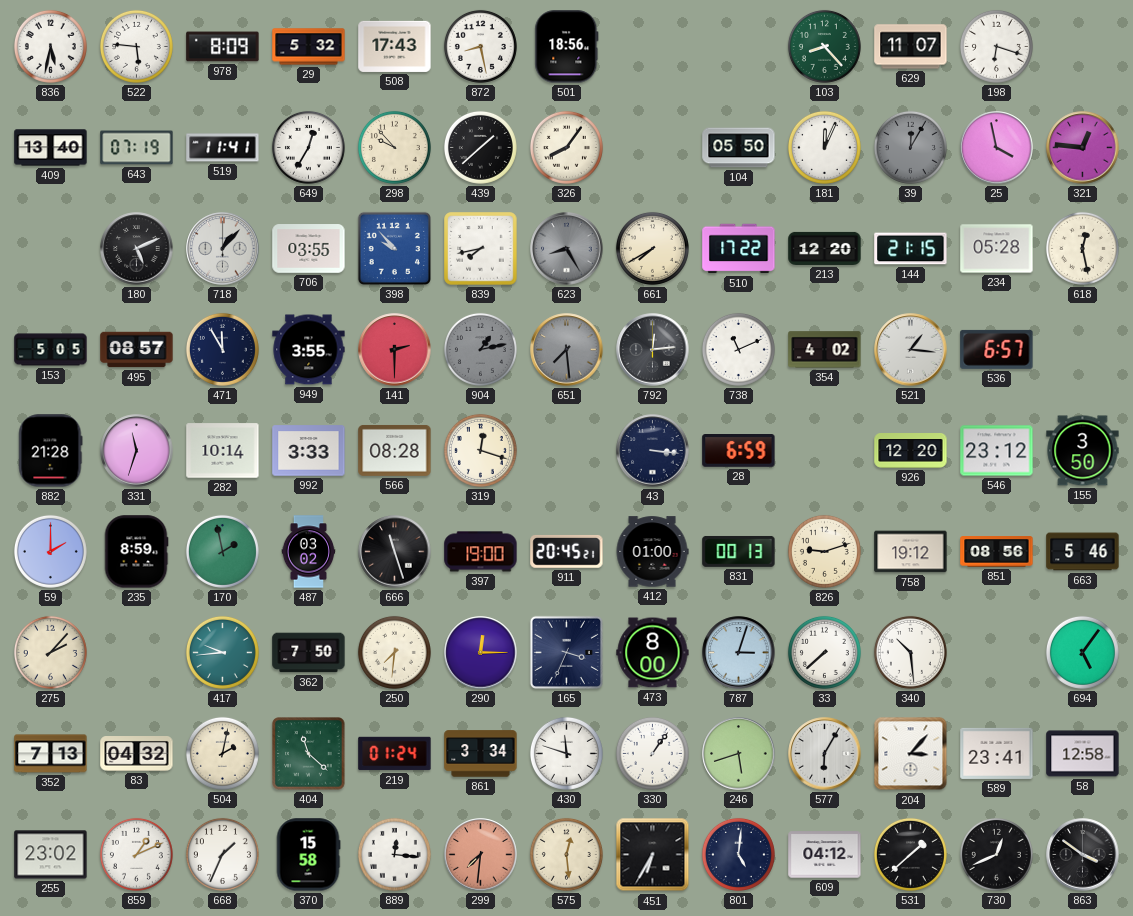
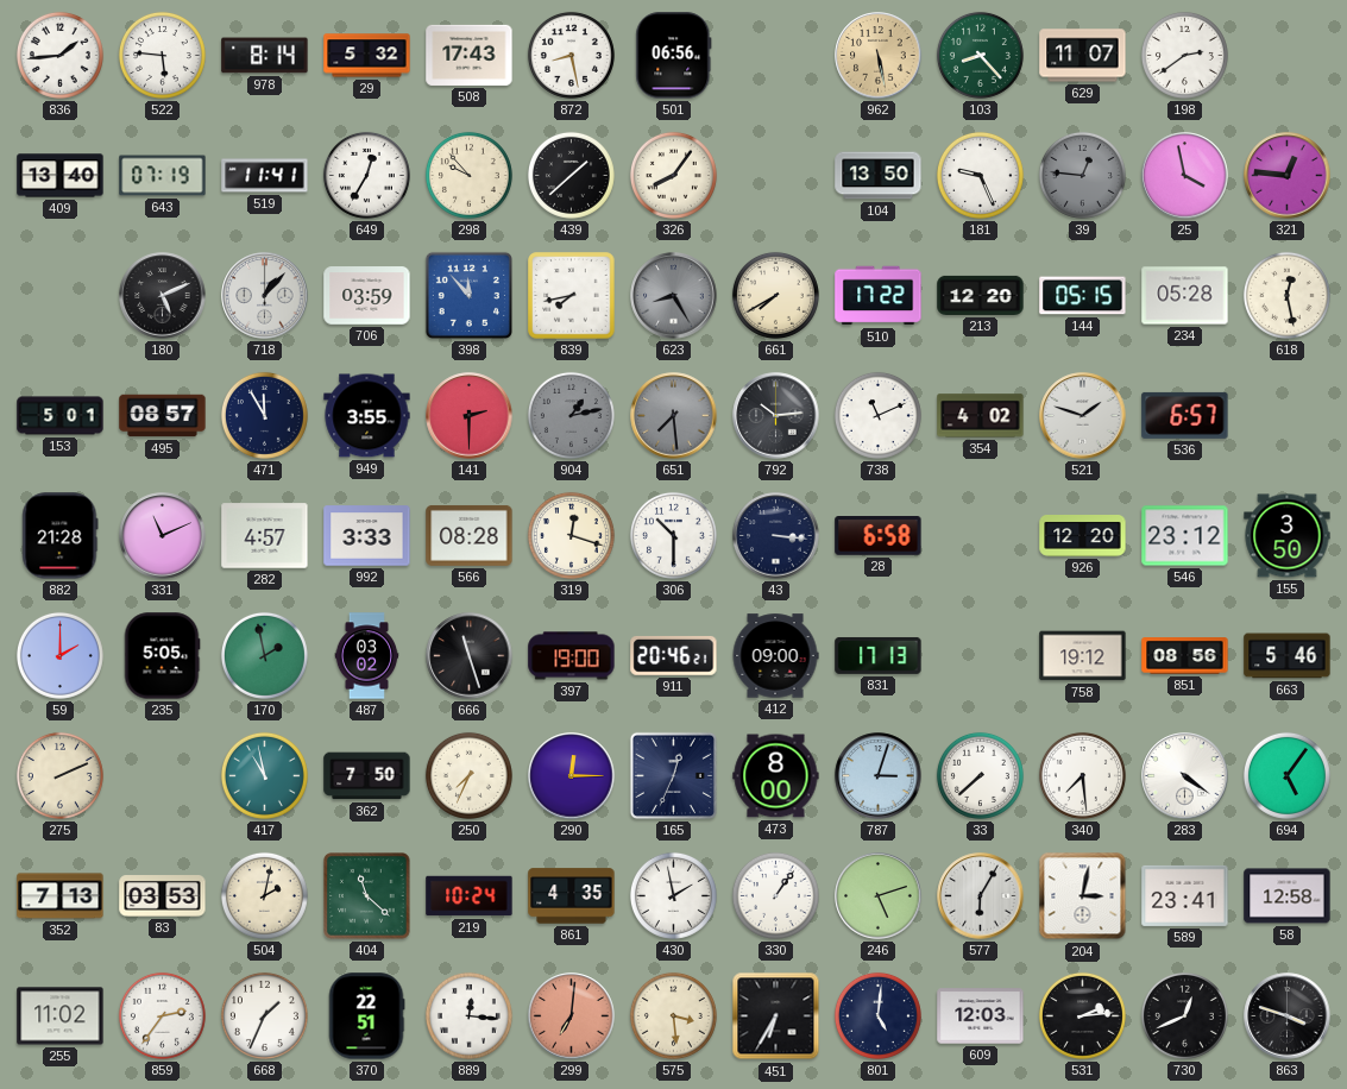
836: 5:32 -> 1:44 (59, 55)
978: 8:09 -> 8:14 (265, 56)
501: 18:56 -> 06:56 (674, 56)
962: none -> 5:28 (879, 56)
198: 6:18 -> 2:39 (1184, 55)
104: 05:50 -> 13:50 (879, 176)
181: 12:04 -> 9:26 (980, 175)
39: 12:05 -> 12:46 (1082, 175)
706: 03:55 -> 03:59 (367, 296)
398: 9:53 -> 11:53 (468, 295)
144: 21:15 -> 05:15 (1083, 296)
153: 5:05 -> 5:01 (61, 416)
792: 12:14 -> 10:14 (776, 416)
521: 1:16 -> 1:48 (1083, 416)
331: 11:33 -> 11:11 (163, 536)
282: 10:14 -> 4:57 (265, 536)
306: none -> 10:30 (673, 535)
28: 6:59 -> 6:58 (879, 536)
235: 8:59 -> 5:05 (162, 656)
911: 20:45 -> 20:46 (674, 656)
412: 01:00 -> 09:00 (775, 656)
831: 00:13 -> 17:13 (879, 655)
826: 9:12 -> none (824, 551)
275: 2:07 -> 2:11 (59, 775)
417: 9:44 -> 10:58 (264, 775)
250: 7:31 -> 7:34 (468, 775)
165: 3:34 -> 12:34 (673, 775)
340: 10:29 -> 7:29 (1082, 775)
283: none -> 4:21 (1185, 776)
83: 04:32 -> 03:53 (163, 896)
219: 01:24 -> 10:24 (470, 896)
861: 3:34 -> 4:35 (572, 896)
430: 11:48 -> 1:58 (673, 895)
246: 5:42 -> 5:12 (879, 896)
204: 3:07 -> 3:02 (1083, 896)
255: 23:02 -> 11:02 (61, 1016)
859: 1:11 -> 2:36 (162, 1015)
370: 15:58 -> 22:51 (366, 1016)
299: 7:31 -> 7:01 (572, 1016)
575: 12:29 -> 3:29 (673, 1015)
609: 04:12 -> 12:03 (981, 1016)
531: 1:38 -> 2:14 (1082, 1015)
863: 3:51 -> 3:48 (1288, 1016)
